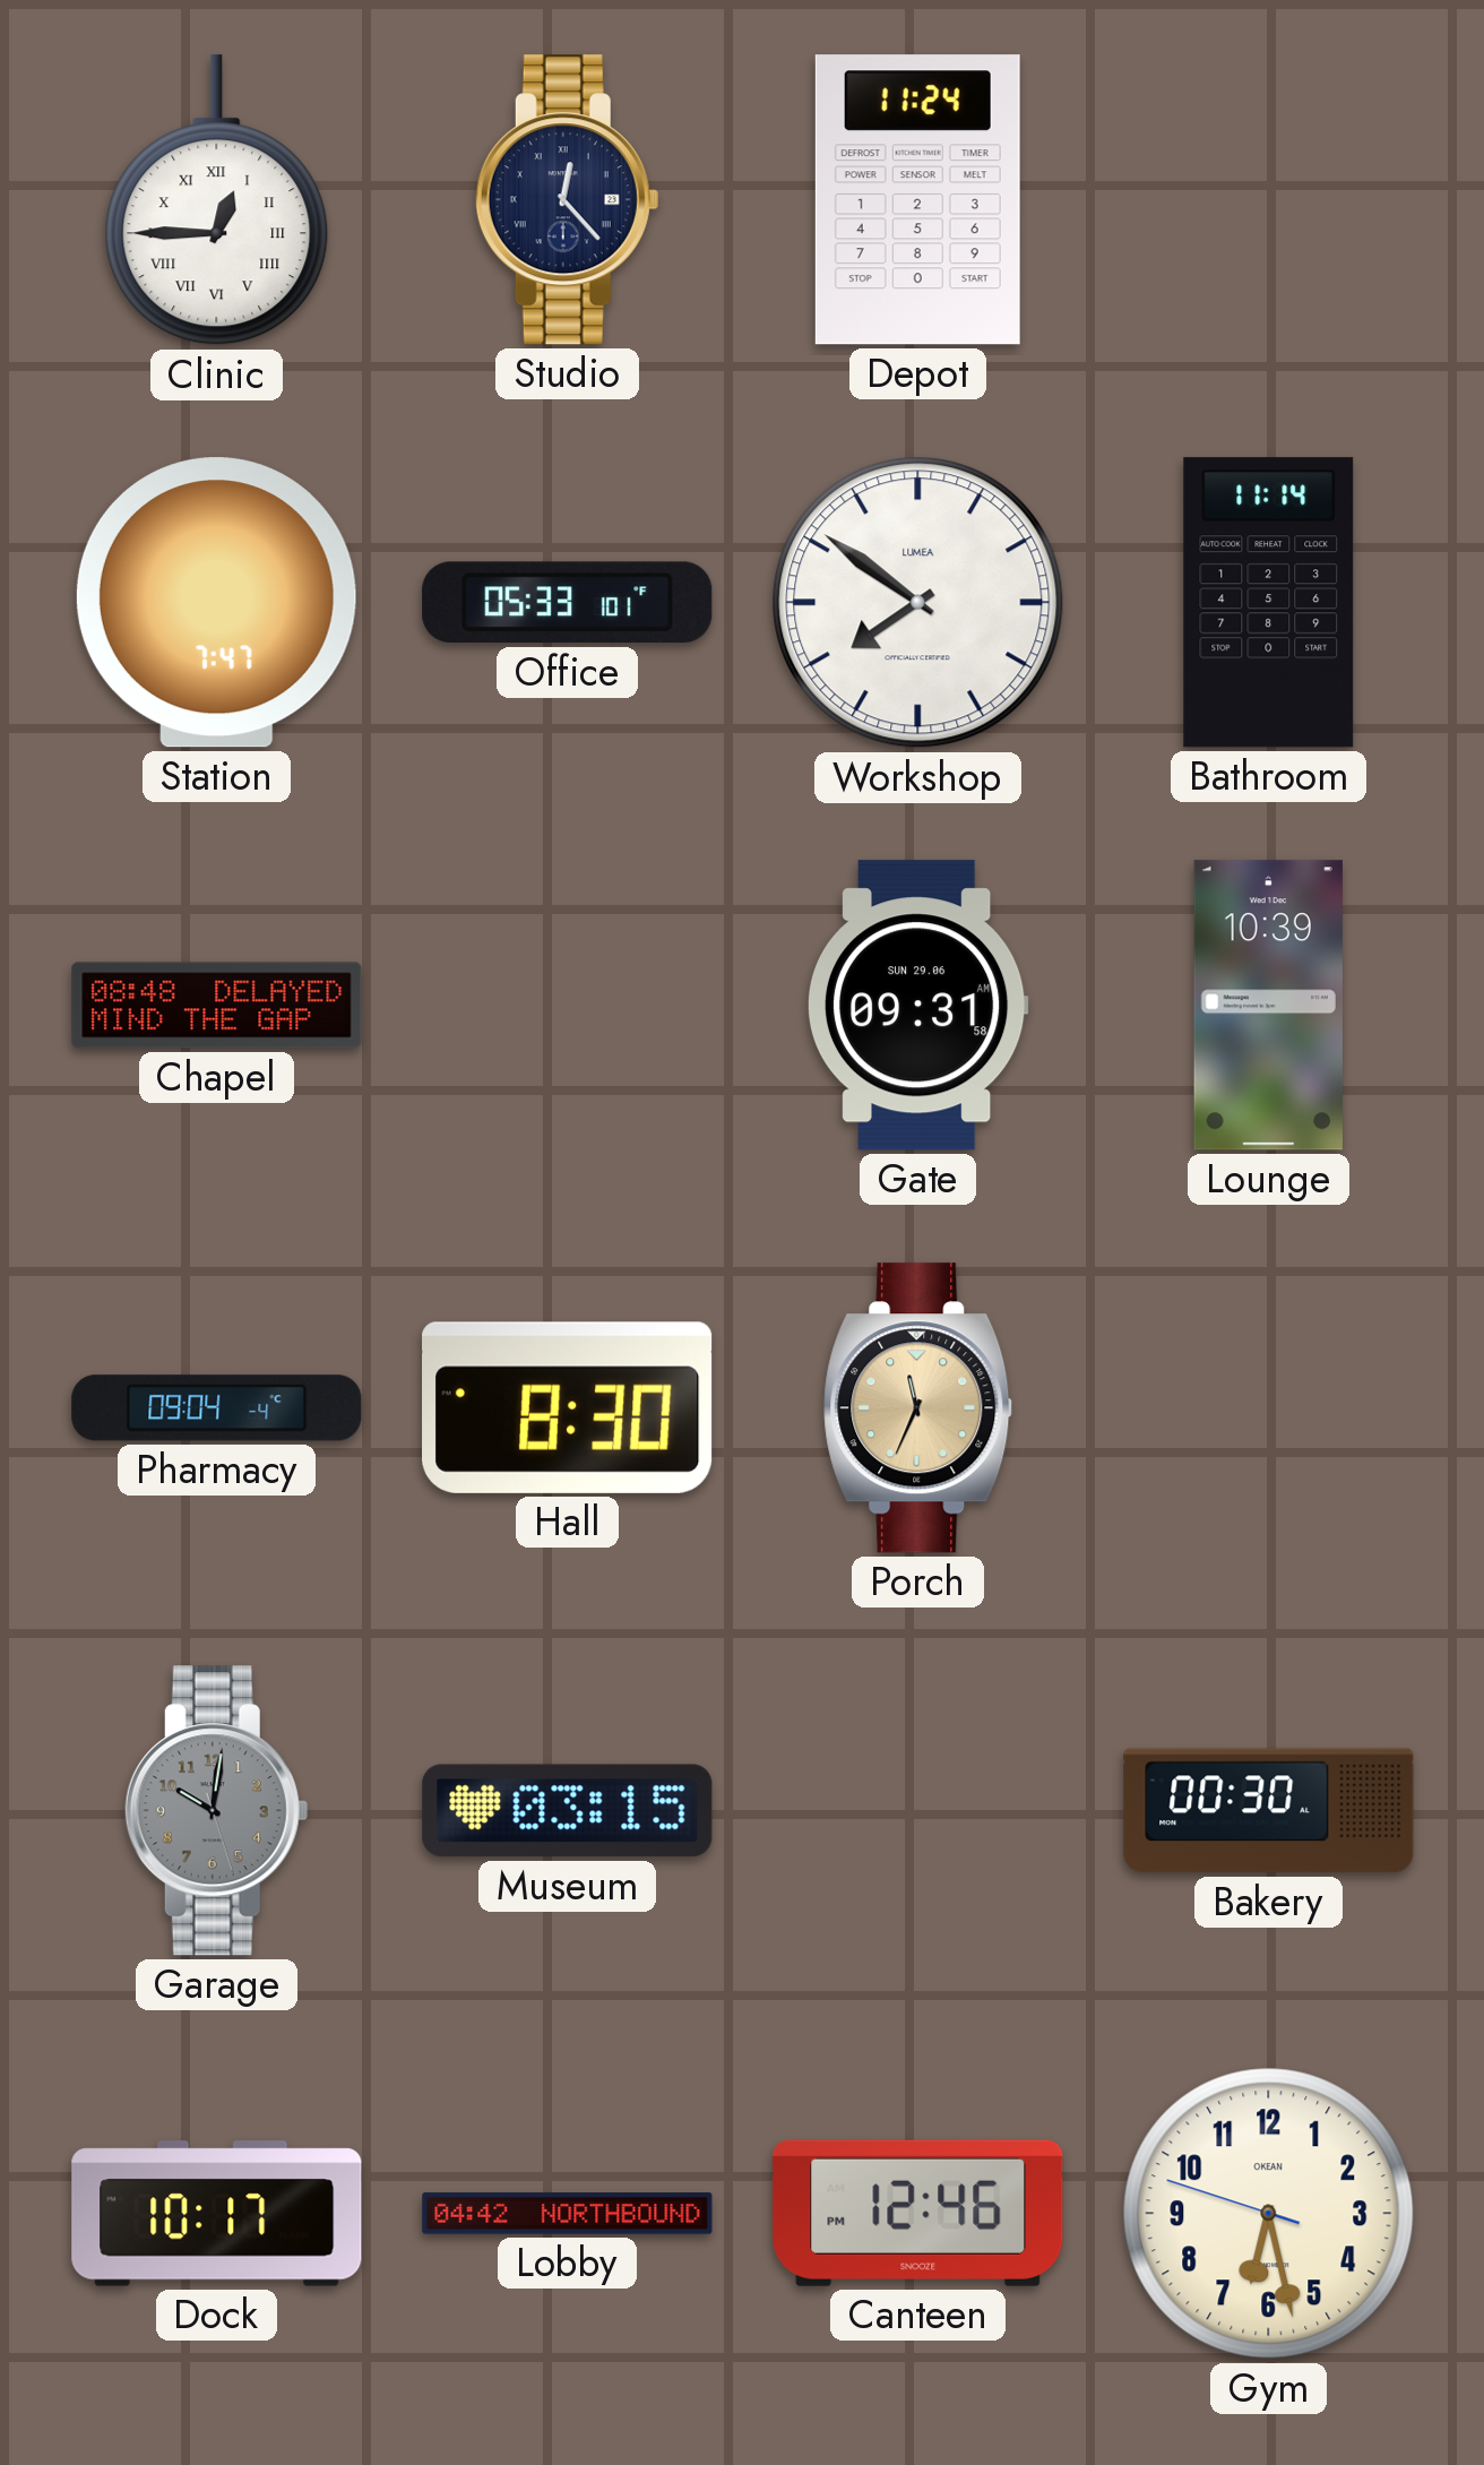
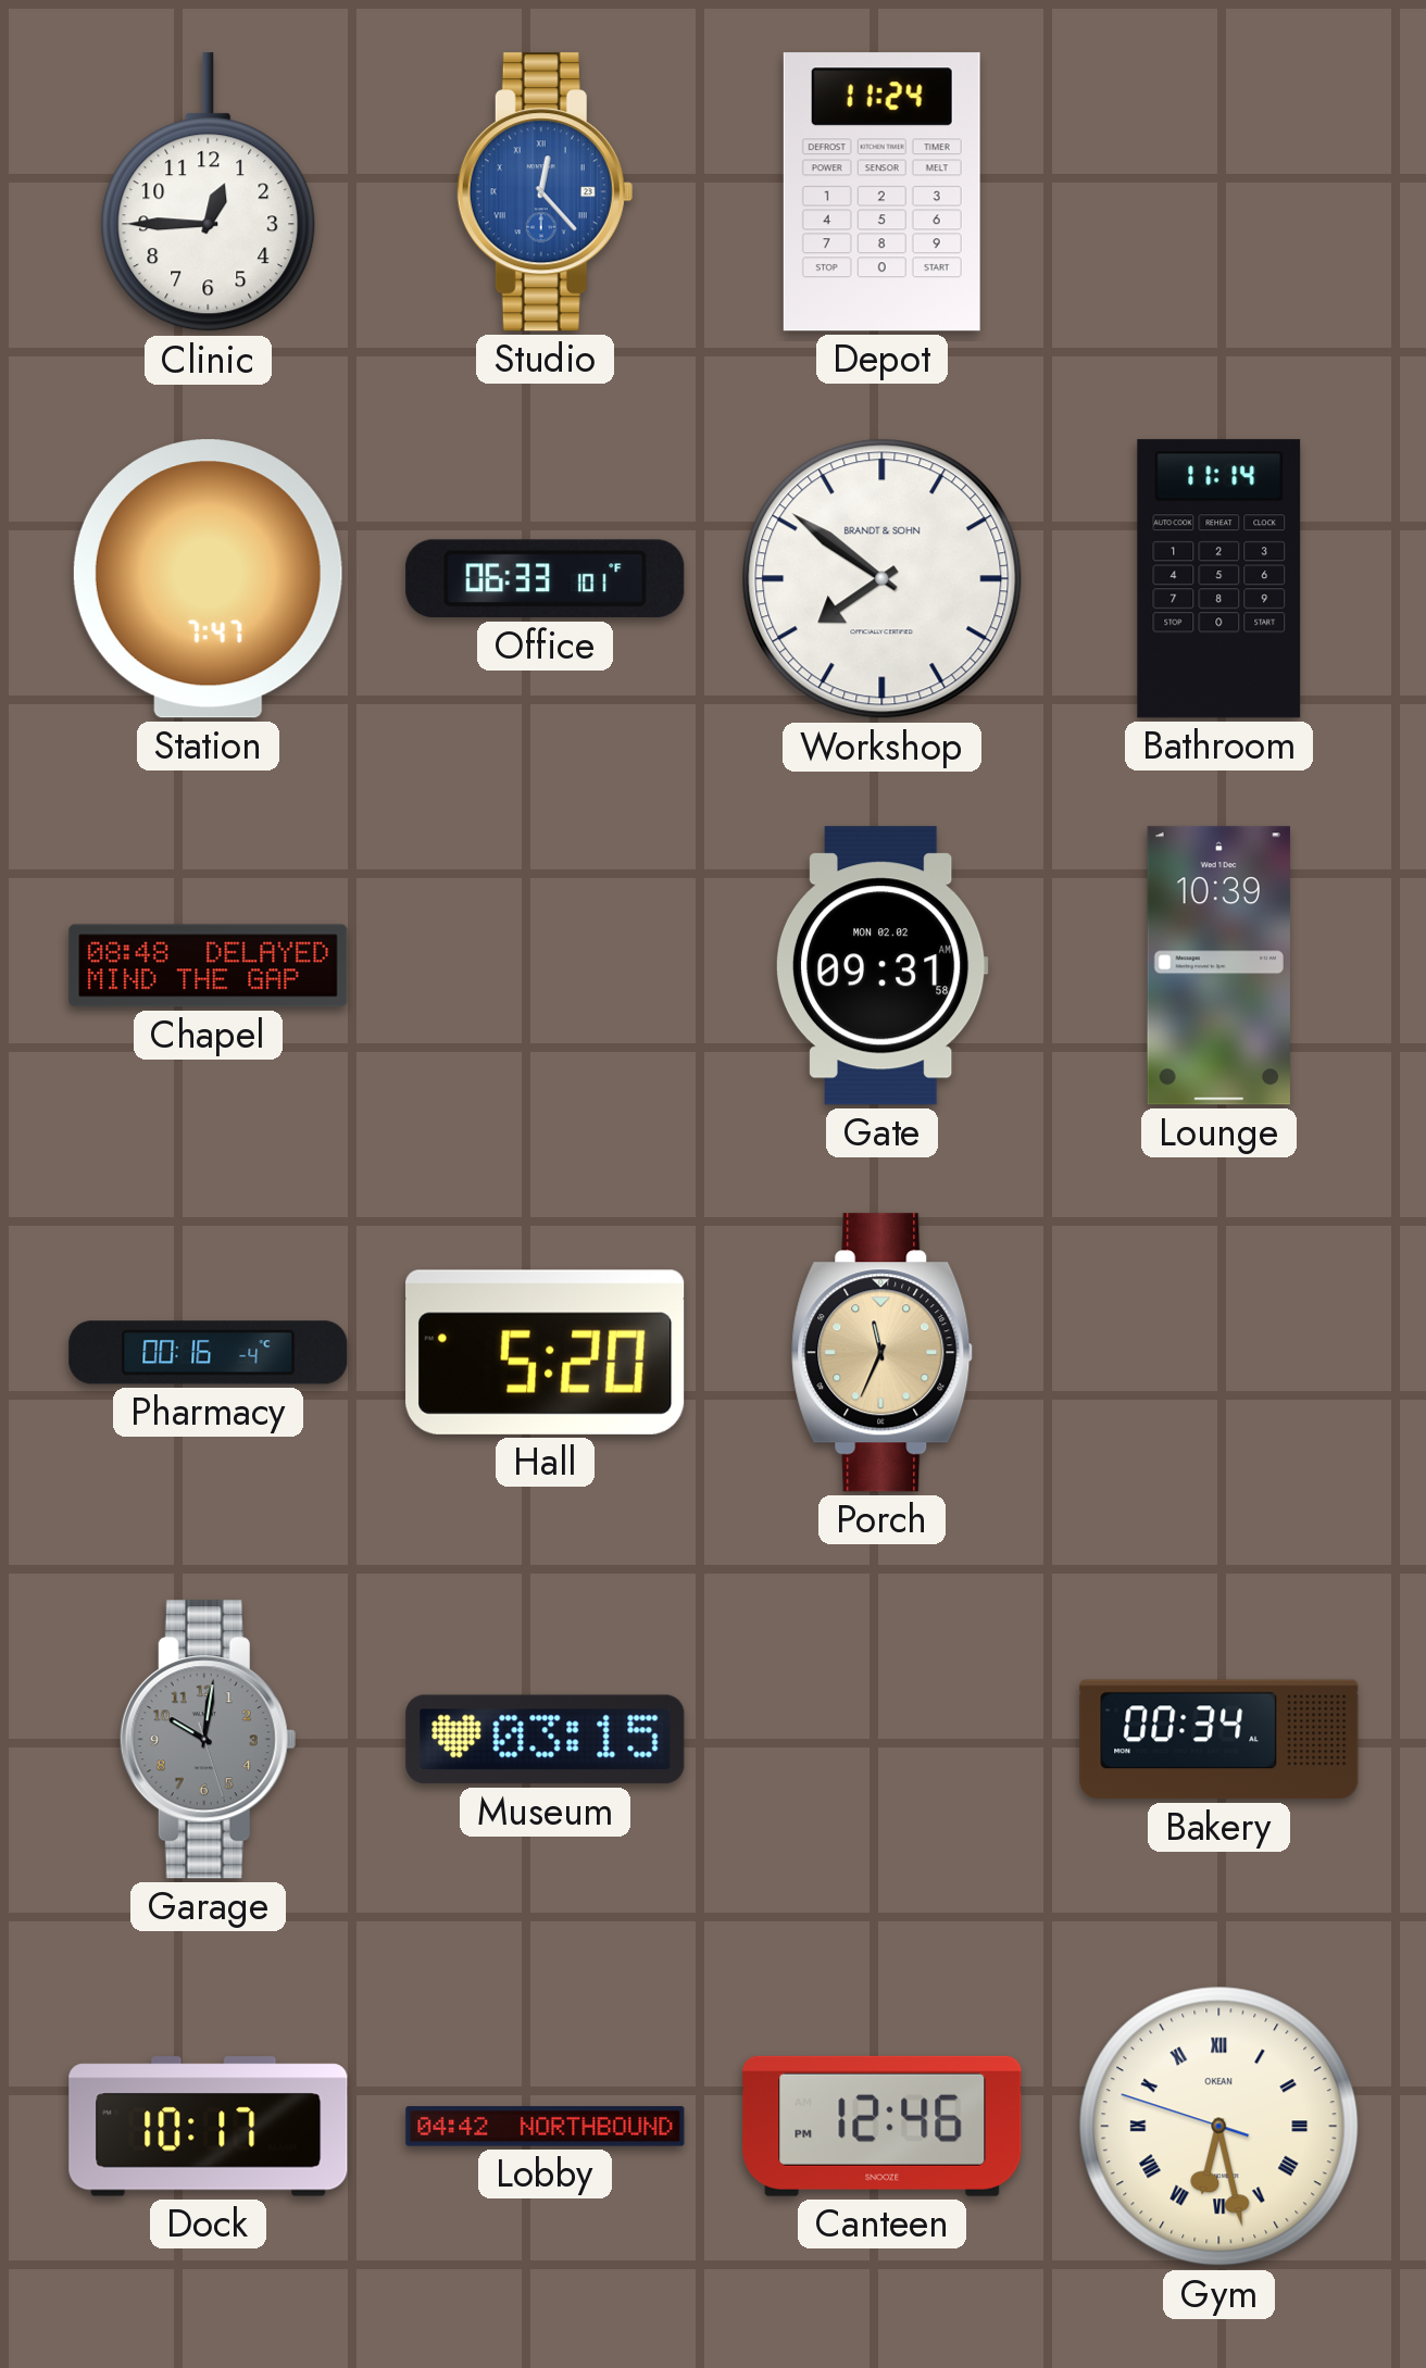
Clinic numerals: Roman -> Arabic (209, 192)
Studio dial: navy -> blue (545, 192)
Office: 05:33 -> 06:33 (546, 579)
Workshop brand: LUMEA -> BRANDT & SOHN (883, 579)
Gate date: SUN 29.06 -> MON 02.02 (881, 966)
Pharmacy: 09:04 -> 00:16 (209, 1353)
Hall: 8:30 -> 5:20 (546, 1352)
Bakery: 00:30 -> 00:34 (1219, 1740)
Gym numerals: Arabic -> Roman (1219, 2127)
